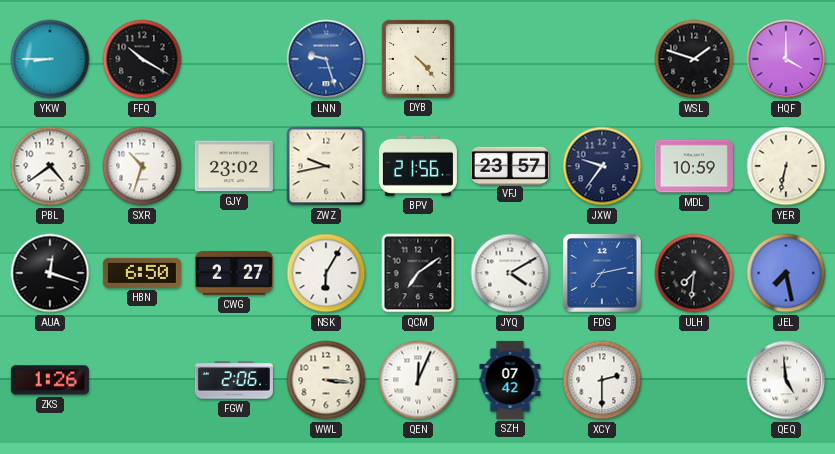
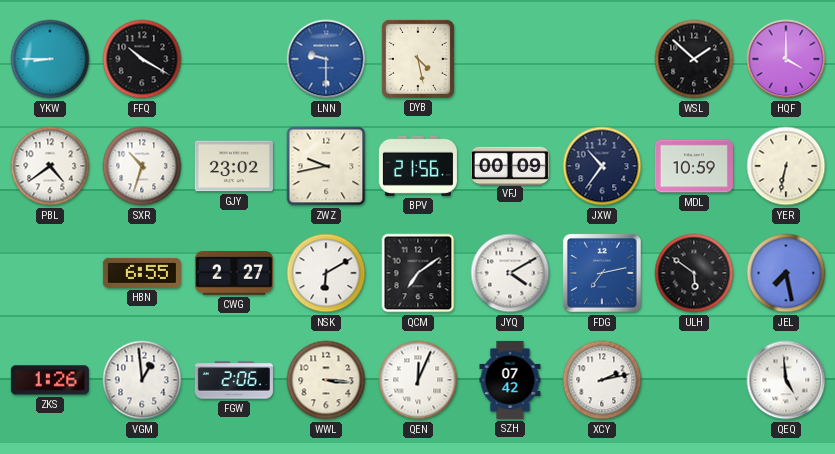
LNN: 9:27 -> 9:30 (326, 59)
DYB: 4:23 -> 4:28 (418, 59)
WSL: 1:48 -> 1:52 (694, 59)
VFJ: 23:57 -> 00:09 (510, 165)
JXW: 9:36 -> 10:36 (602, 166)
AUA: 12:18 -> none (50, 273)
HBN: 6:50 -> 6:55 (142, 273)
NSK: 6:05 -> 6:10 (326, 273)
ULH: 7:31 -> 5:51 (694, 273)
VGM: none -> 12:59 (142, 380)
XCY: 2:30 -> 2:13 (602, 380)
